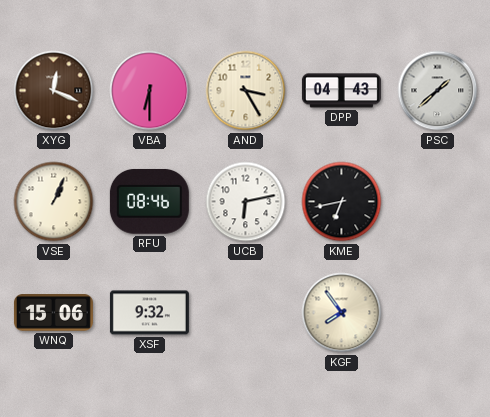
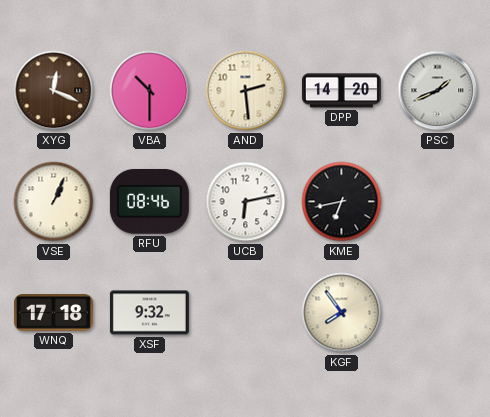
VBA: 6:30 -> 10:30 (150, 91)
AND: 3:25 -> 2:29 (246, 91)
DPP: 04:43 -> 14:20 (341, 91)
PSC: 1:38 -> 1:41 (438, 91)
WNQ: 15:06 -> 17:18 (53, 313)
